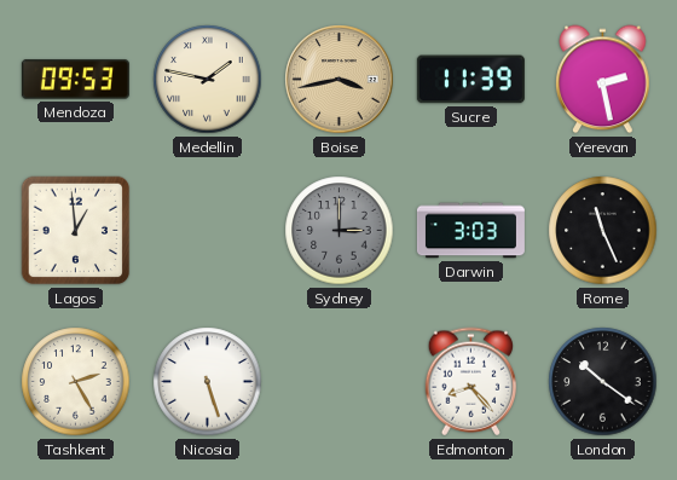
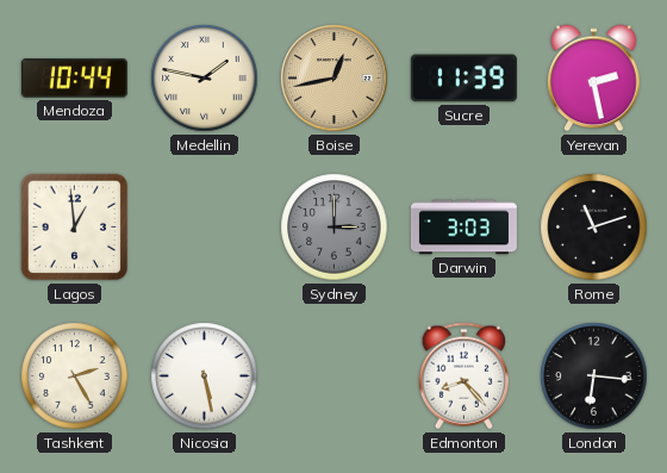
Mendoza: 09:53 -> 10:44 (74, 79)
Boise: 3:43 -> 12:43 (335, 79)
Rome: 11:26 -> 11:12 (594, 228)
Nicosia: 5:27 -> 5:28 (205, 376)
London: 10:21 -> 6:16 (594, 376)
